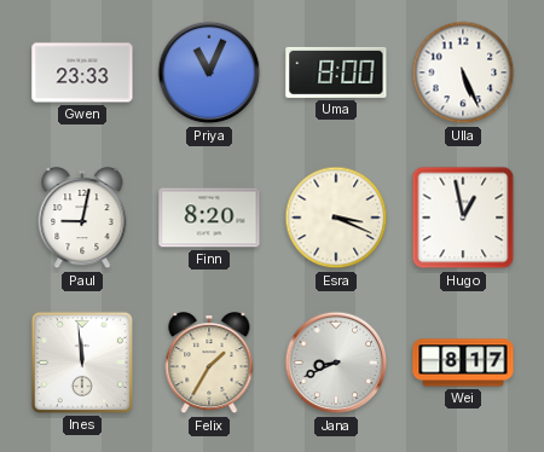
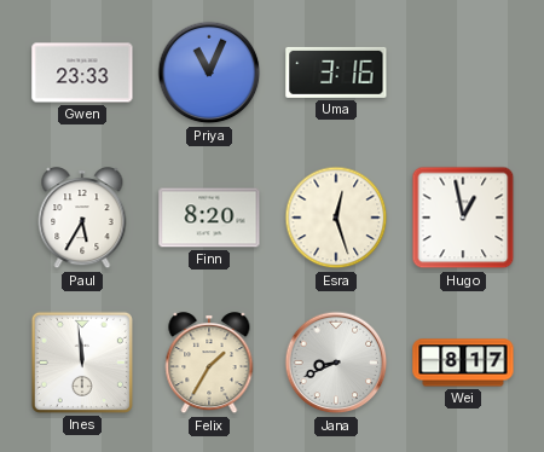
Uma: 8:00 -> 3:16 (336, 73)
Ulla: 5:26 -> none (463, 73)
Paul: 9:02 -> 5:35 (82, 219)
Esra: 3:19 -> 12:27 (336, 218)
